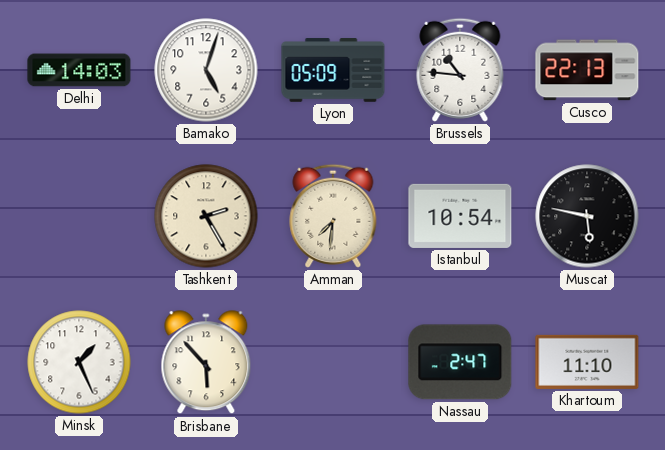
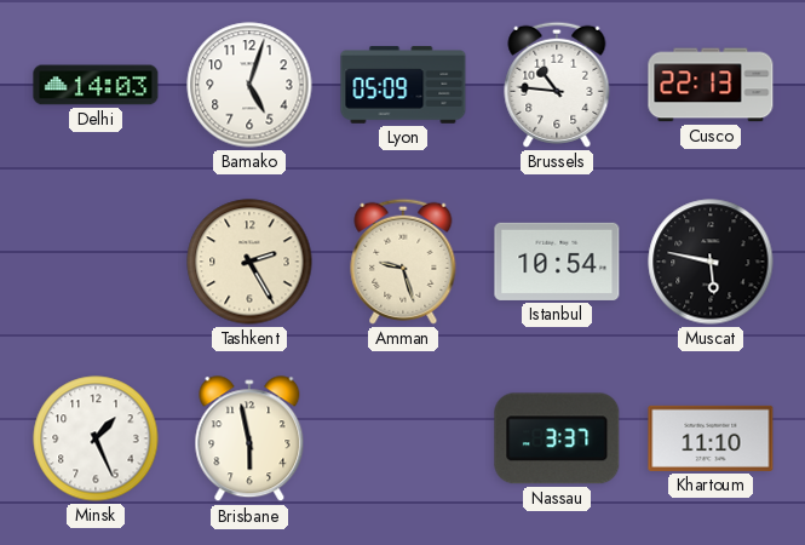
Amman: 7:31 -> 9:27 (403, 262)
Brisbane: 5:53 -> 5:58 (249, 440)
Nassau: 2:47 -> 3:37 (557, 438)
